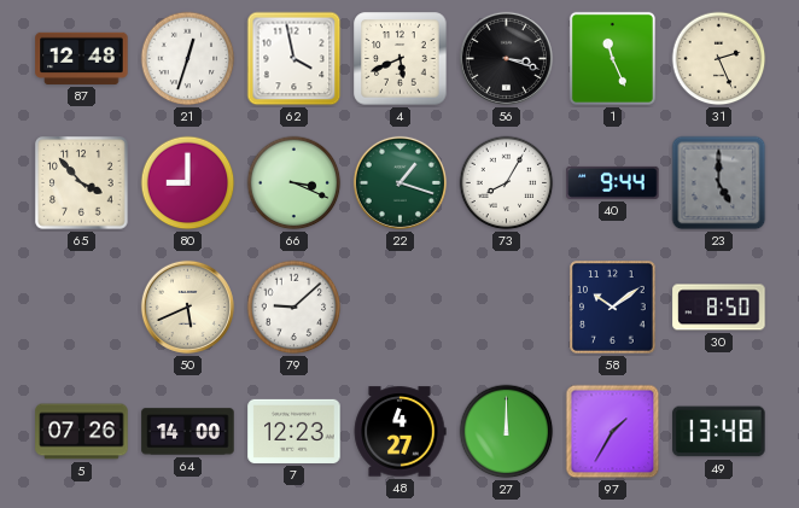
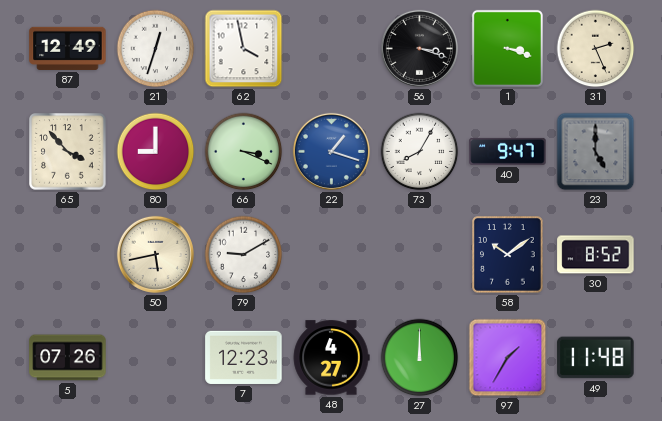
87: 12:48 -> 12:49 (68, 48)
4: 5:41 -> none (401, 59)
1: 11:26 -> 3:18 (507, 48)
22 dial: green -> blue (331, 151)
40: 9:44 -> 9:47 (508, 151)
50: 5:41 -> 5:43 (155, 254)
79: 9:08 -> 9:10 (244, 255)
30: 8:50 -> 8:52 (596, 255)
64: 14:00 -> none (188, 432)
49: 13:48 -> 11:48 (596, 358)
